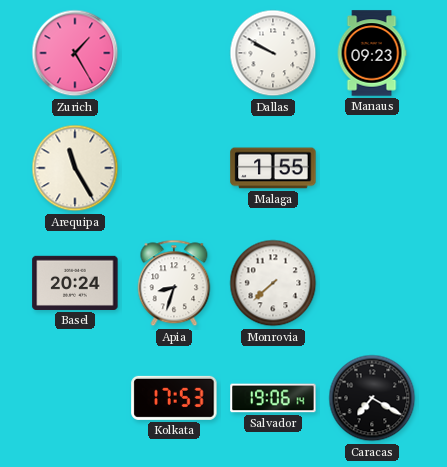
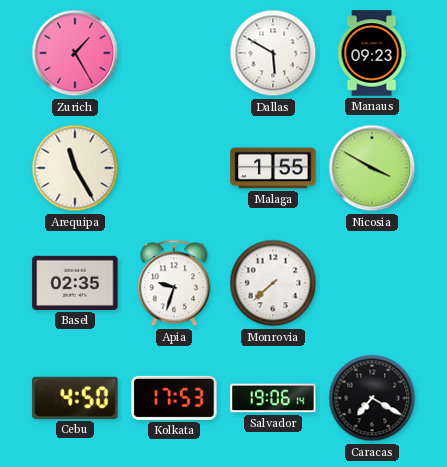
Dallas: 9:50 -> 5:50 (273, 53)
Nicosia: none -> 3:50 (372, 168)
Basel: 20:24 -> 02:35 (75, 283)
Apia: 8:33 -> 9:33 (174, 283)
Cebu: none -> 4:50 (75, 398)
